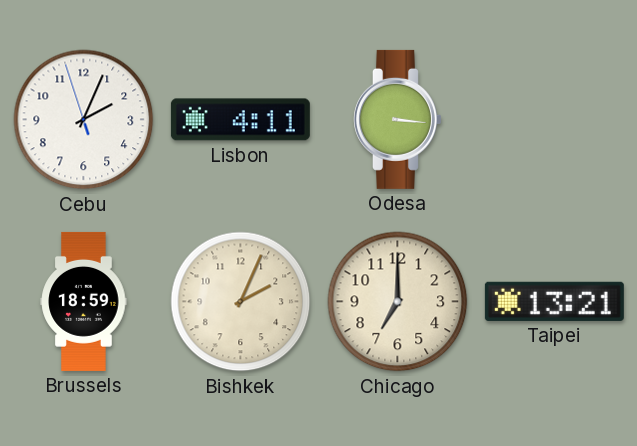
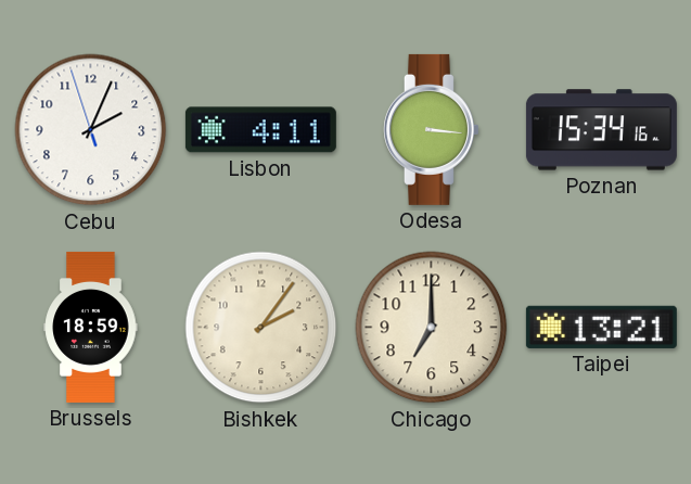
Poznan: none -> 15:34 (601, 130)
Bishkek: 2:04 -> 2:06 (261, 328)
